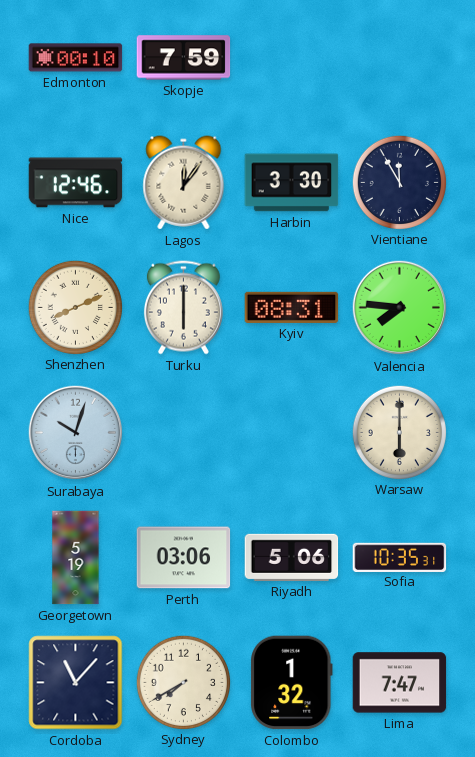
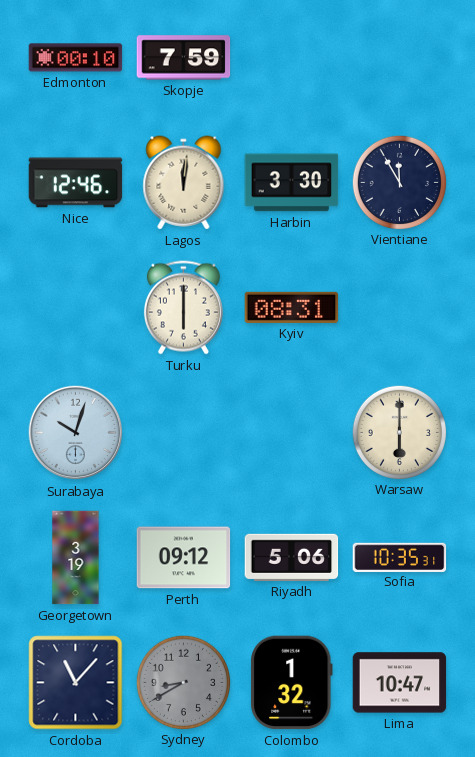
Lagos: 12:06 -> 12:01 (184, 183)
Shenzhen: 8:11 -> none (75, 307)
Valencia: 7:46 -> none (400, 308)
Georgetown: 5:19 -> 3:19 (76, 558)
Perth: 03:06 -> 09:12 (184, 558)
Sydney: 7:40 -> 8:40 (183, 682)
Sydney dial: cream -> grey (183, 682)
Lima: 7:47 -> 10:47 (400, 683)
